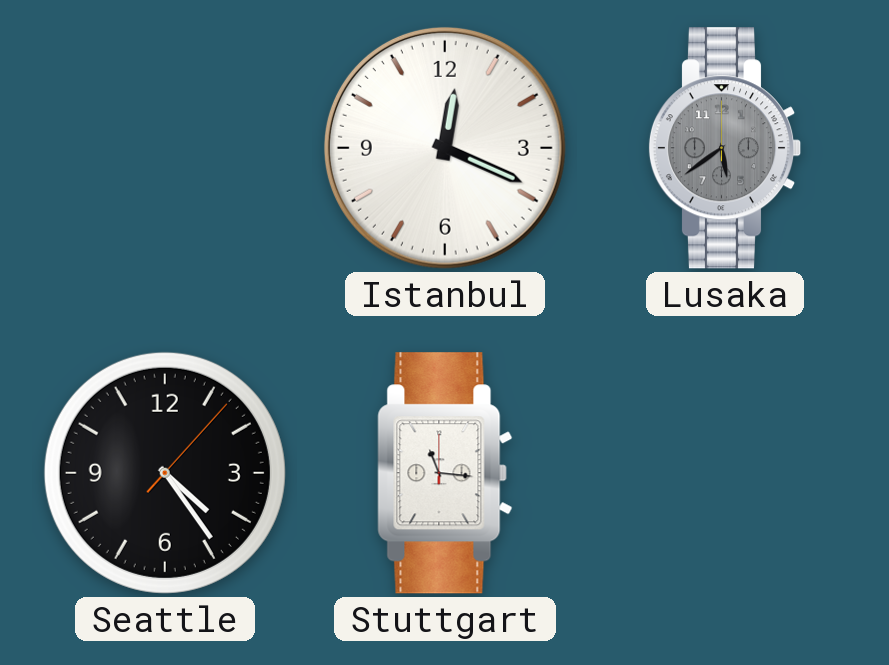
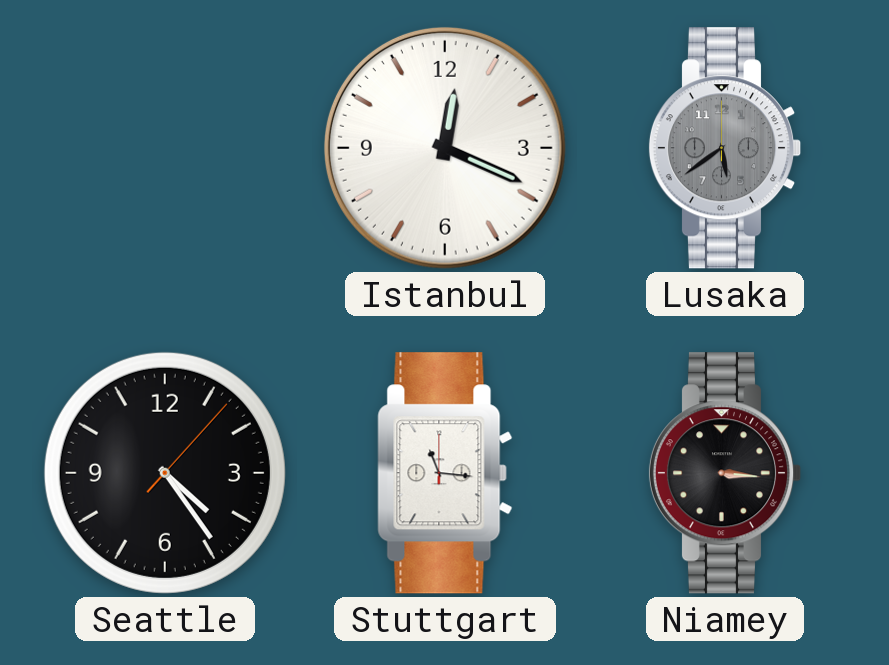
Niamey: none -> 3:16 (725, 473)
